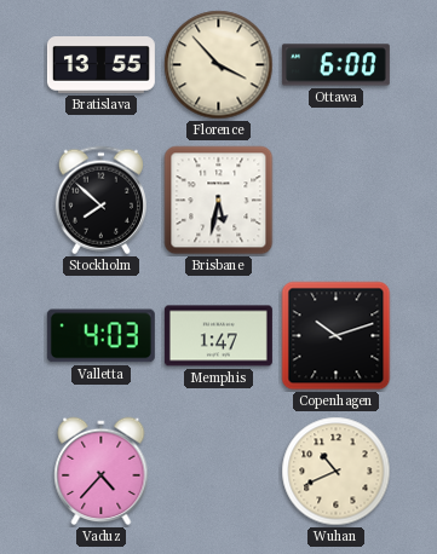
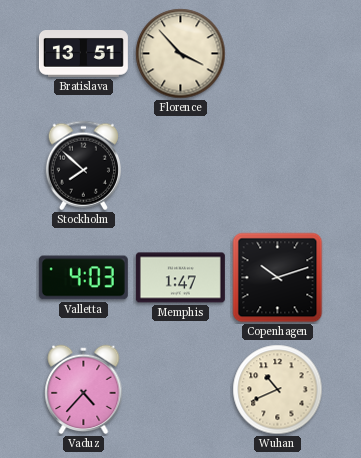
Bratislava: 13:55 -> 13:51 (83, 54)
Ottawa: 6:00 -> none (335, 65)
Brisbane: 5:32 -> none (219, 201)
